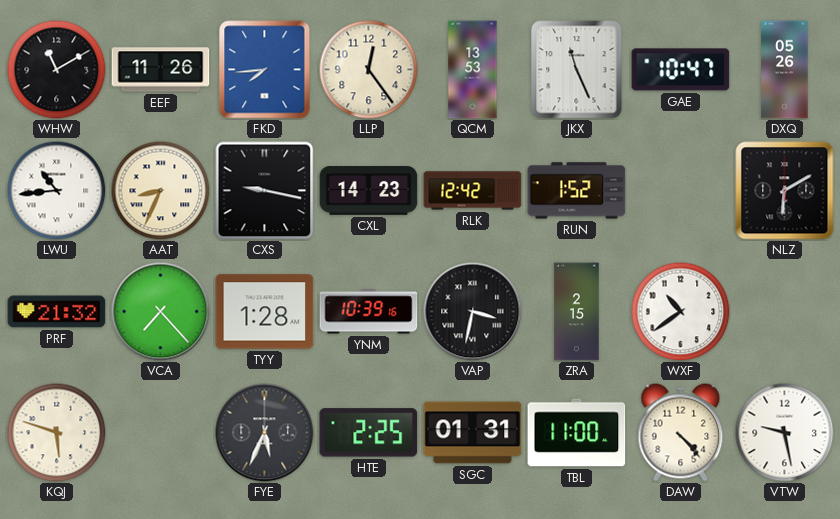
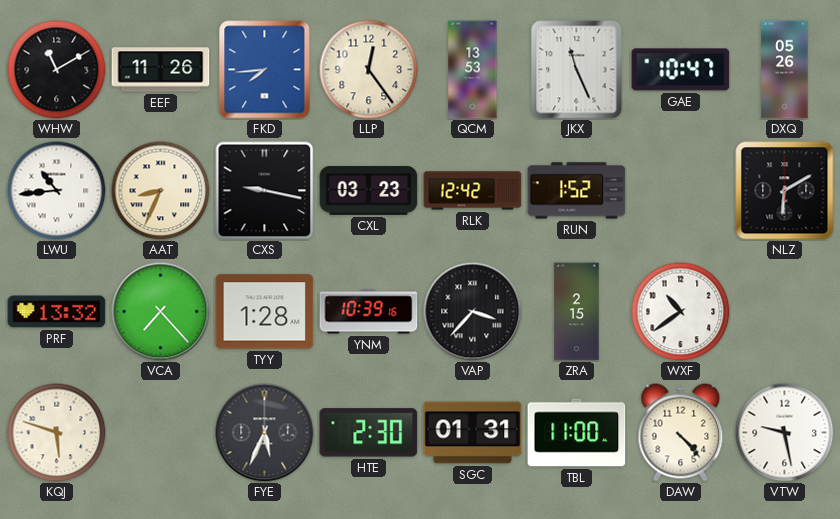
CXL: 14:23 -> 03:23 (369, 191)
PRF: 21:32 -> 13:32 (57, 312)
VAP: 3:32 -> 3:37 (473, 312)
HTE: 2:25 -> 2:30 (369, 433)
